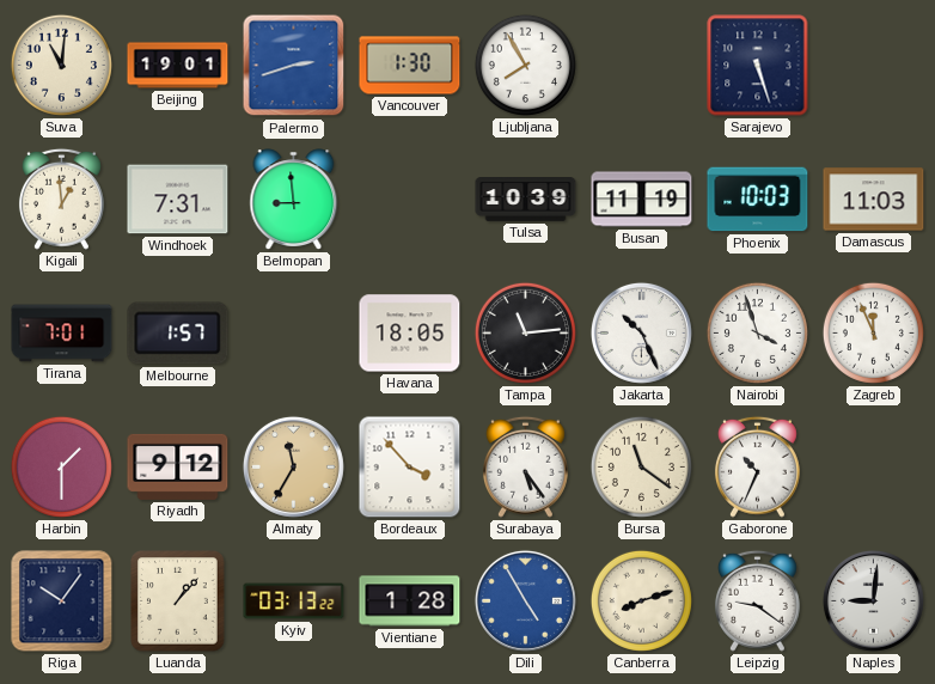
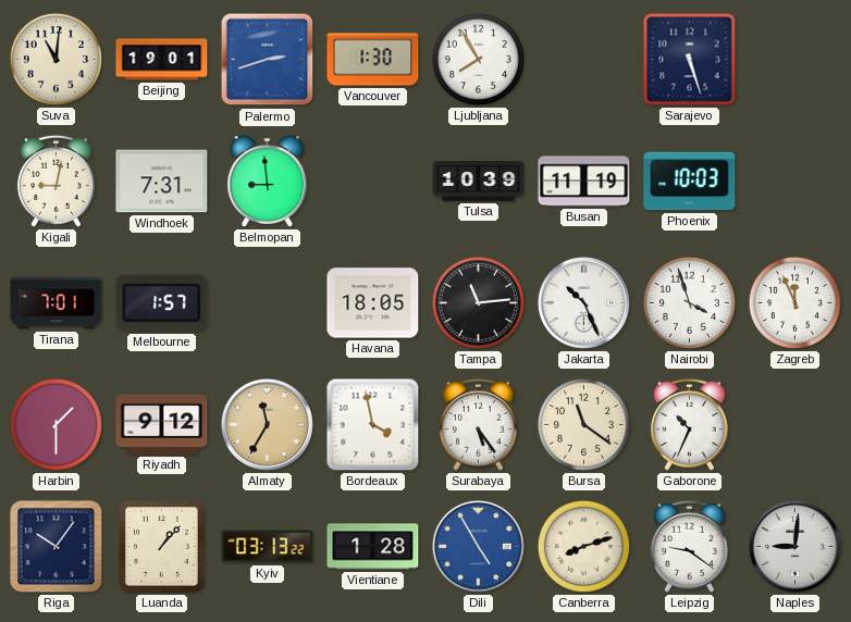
Kigali: 12:59 -> 9:02 (55, 181)
Damascus: 11:03 -> none (874, 200)
Bordeaux: 3:53 -> 3:58 (373, 425)
